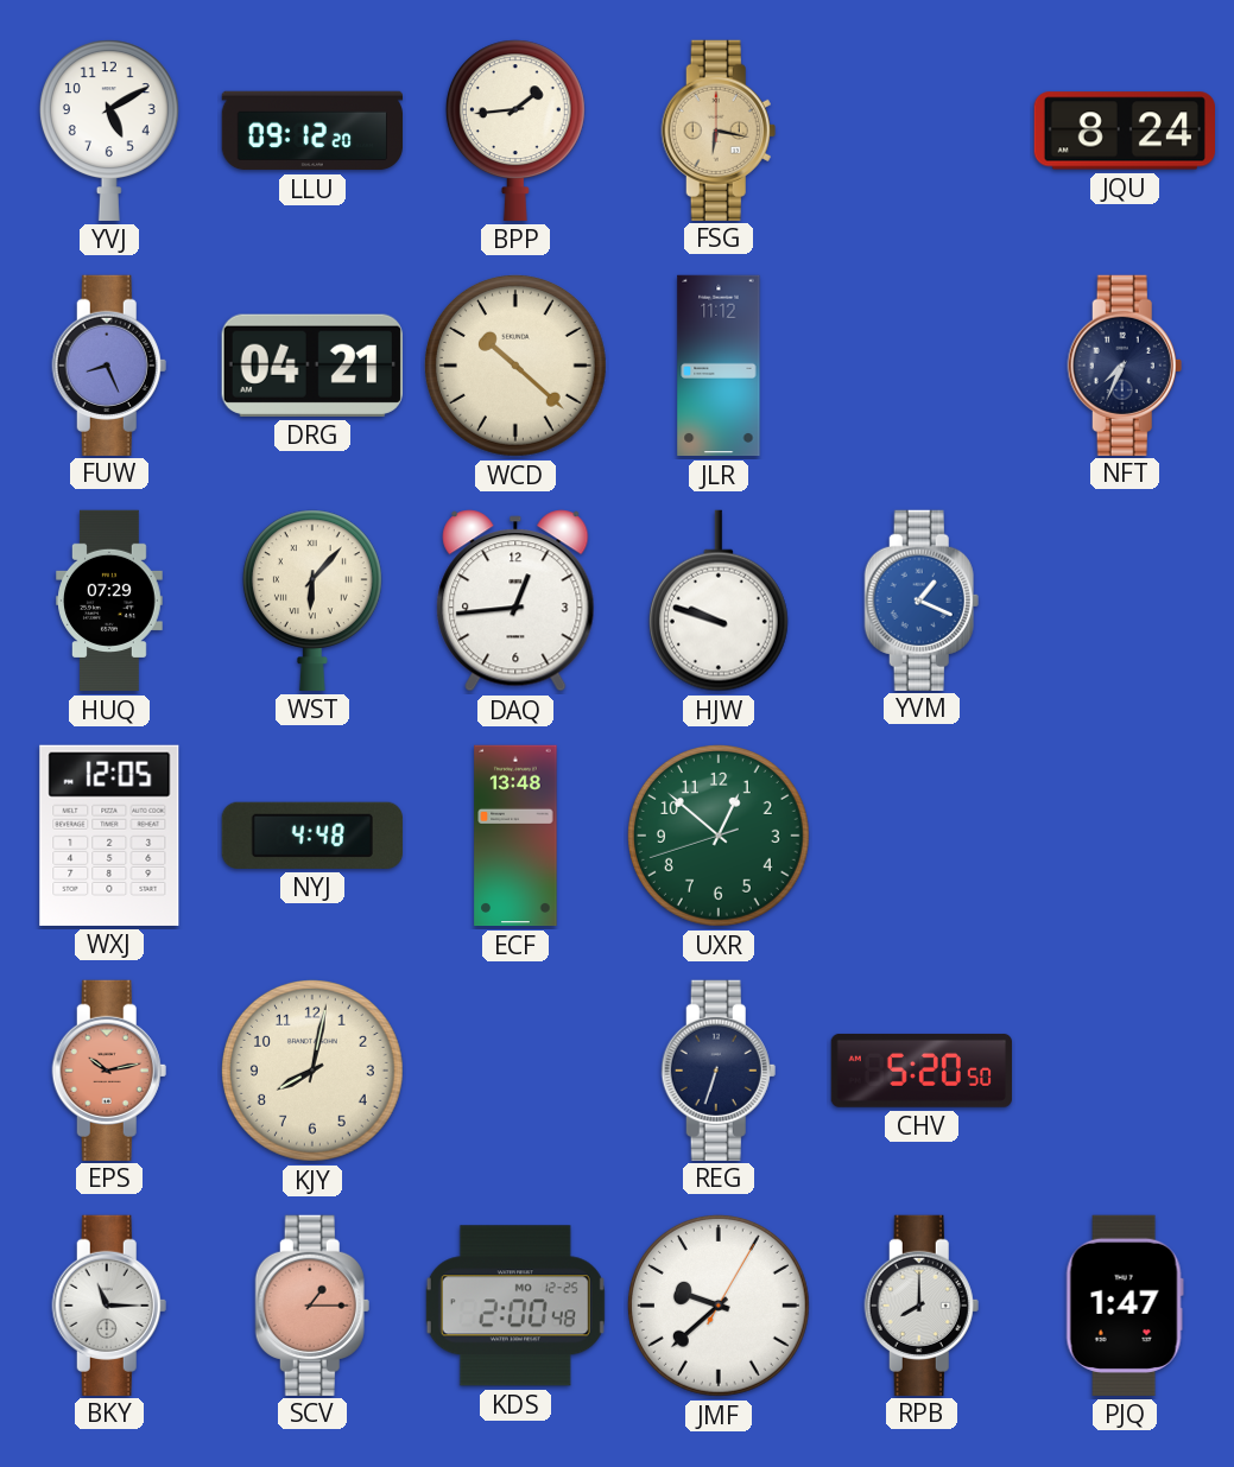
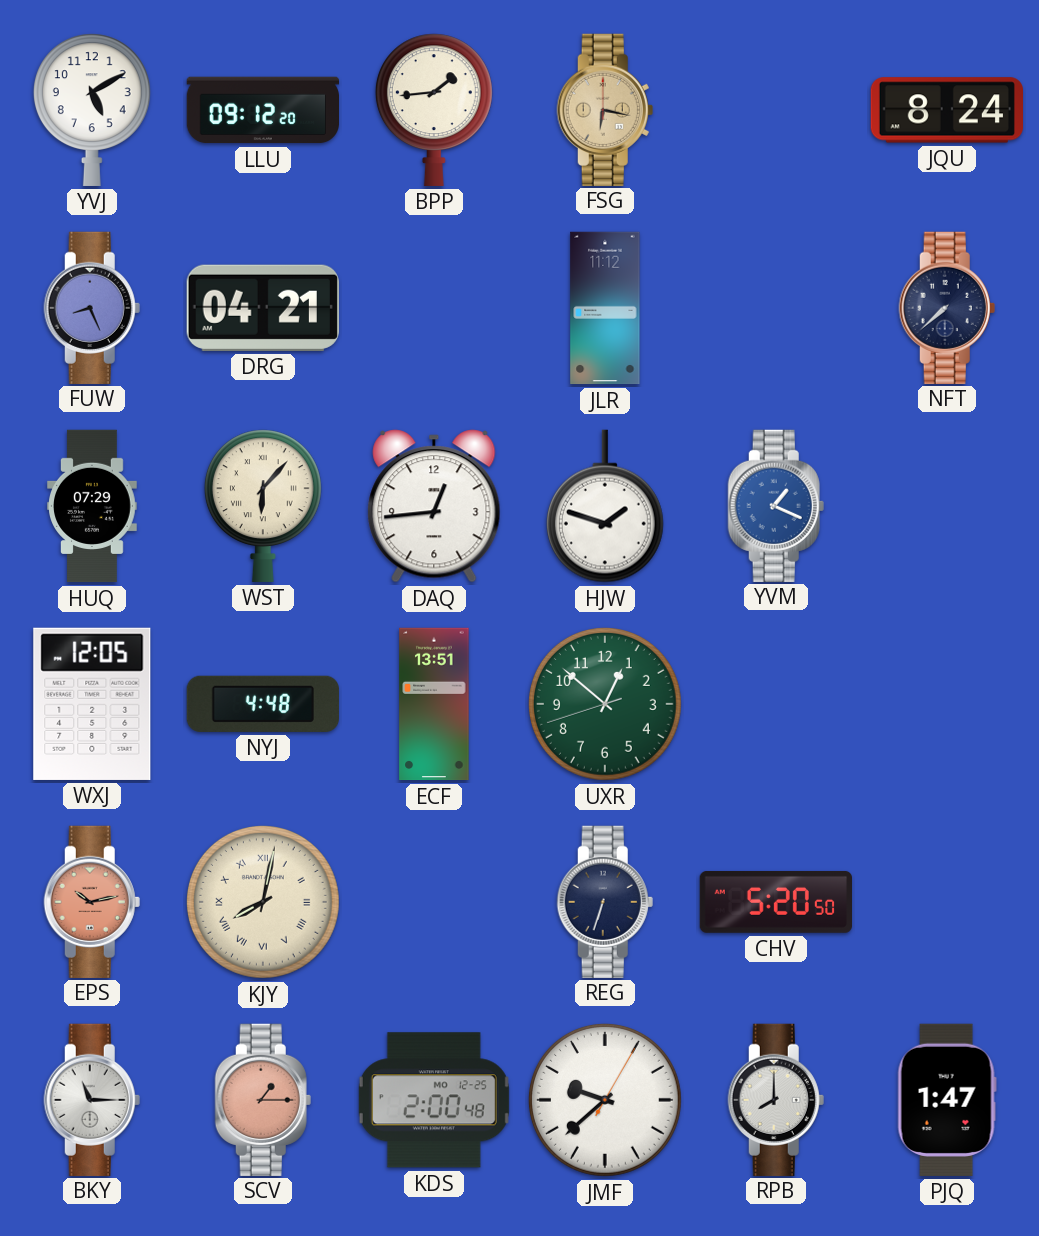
WCD: 10:22 -> none (515, 366)
NFT: 7:34 -> 7:38 (947, 307)
HJW: 9:48 -> 1:48 (605, 506)
ECF: 13:48 -> 13:51 (434, 704)
KJY numerals: Arabic -> Roman (263, 902)
